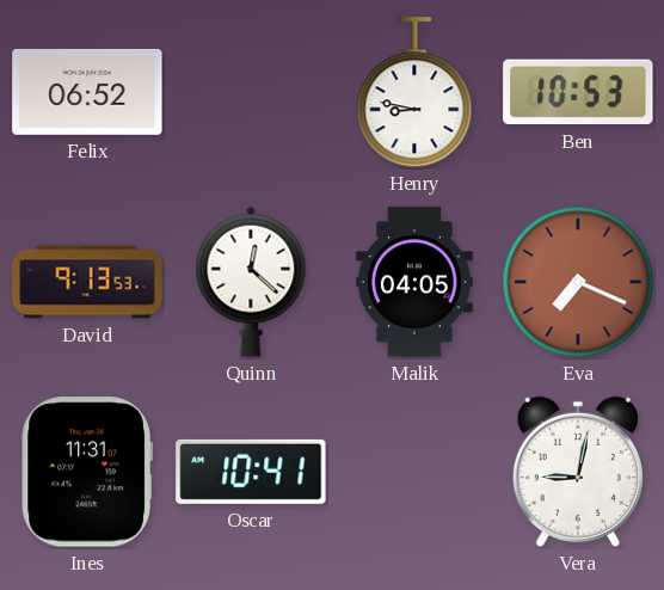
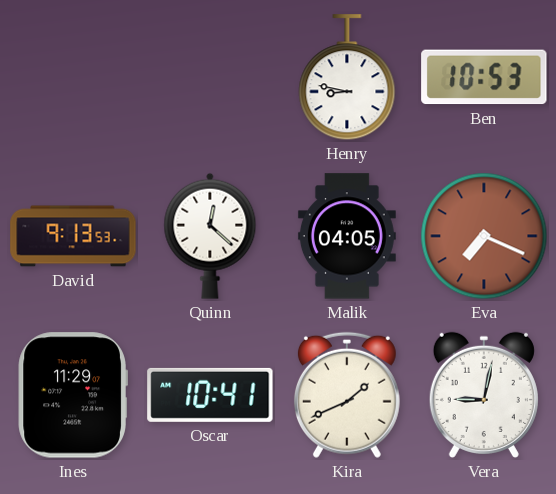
Felix: 06:52 -> none (87, 92)
Ines: 11:31 -> 11:29 (73, 395)
Kira: none -> 1:41 (347, 395)
